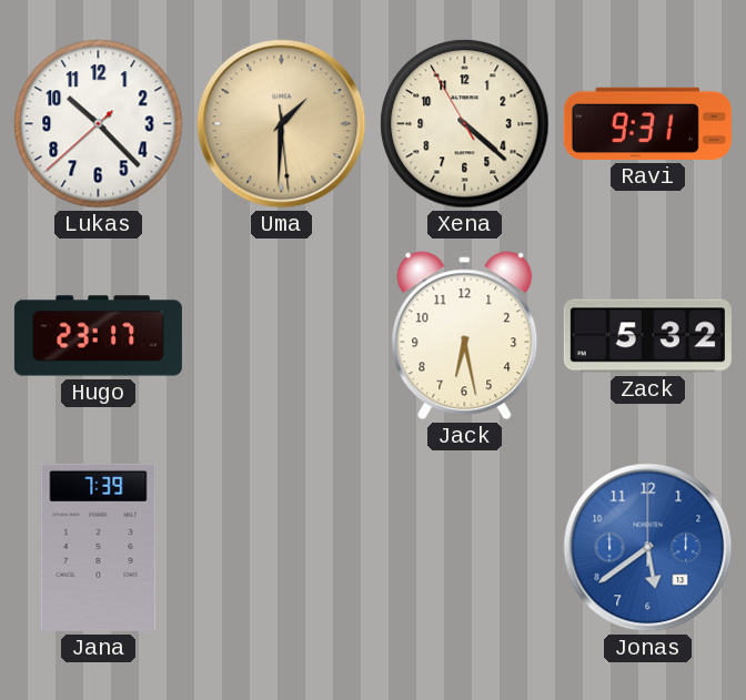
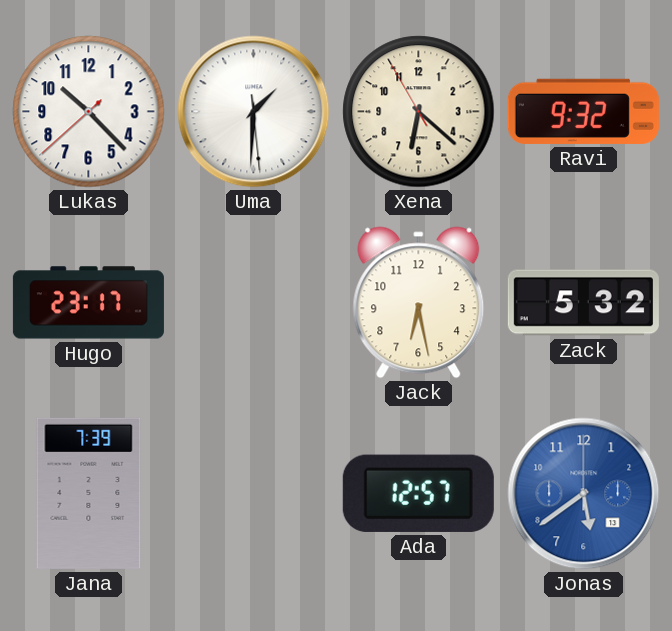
Uma dial: champagne -> white (254, 112)
Xena: 4:21 -> 6:21 (419, 112)
Ravi: 9:31 -> 9:32 (583, 111)
Ada: none -> 12:57 (418, 493)
